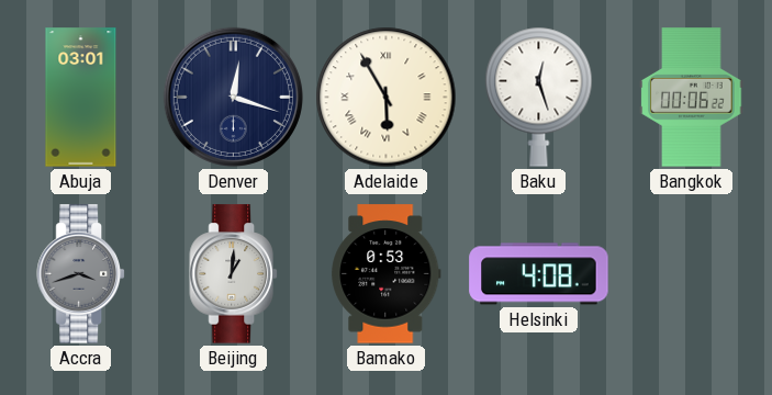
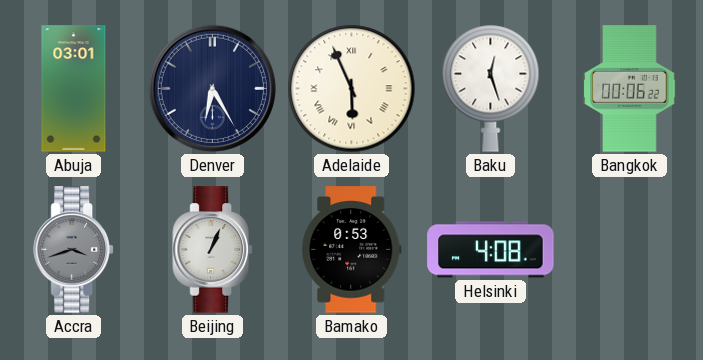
Denver: 12:18 -> 6:25 (212, 88)
Adelaide: 5:55 -> 5:56 (352, 89)
Beijing: 1:01 -> 1:04 (212, 250)
